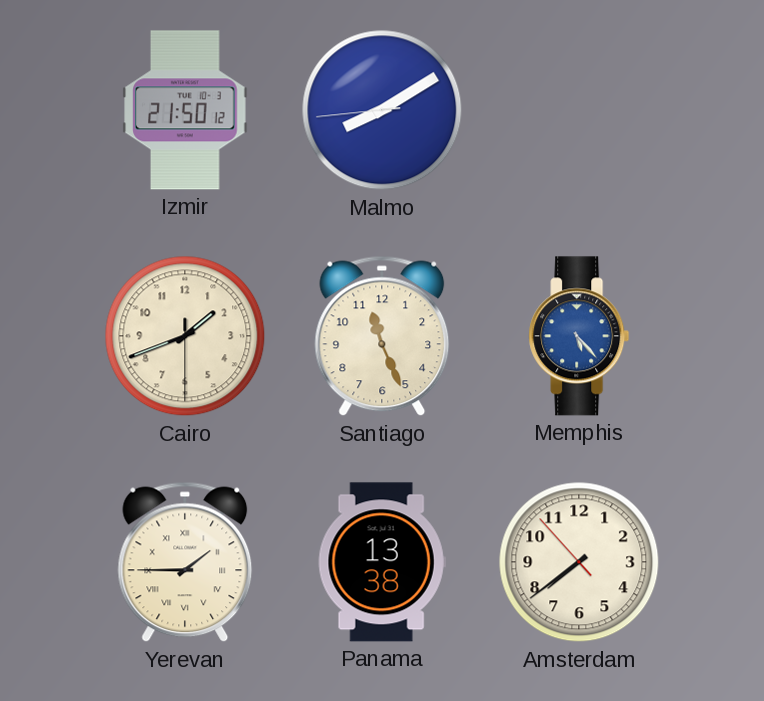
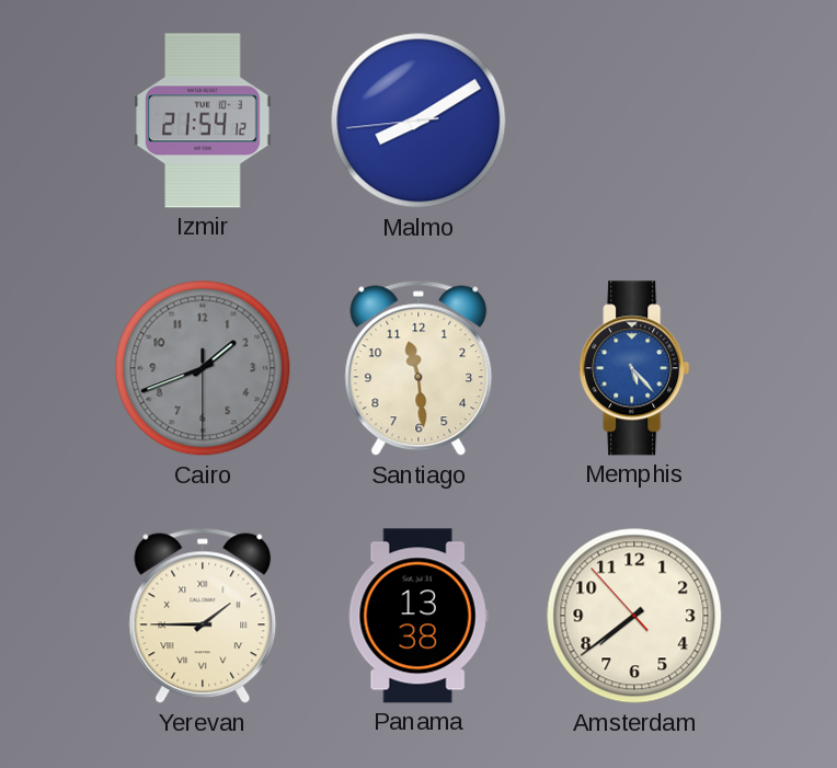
Izmir: 21:50 -> 21:54 (203, 121)
Cairo dial: cream -> grey (203, 368)
Santiago: 11:26 -> 11:29 (418, 368)
